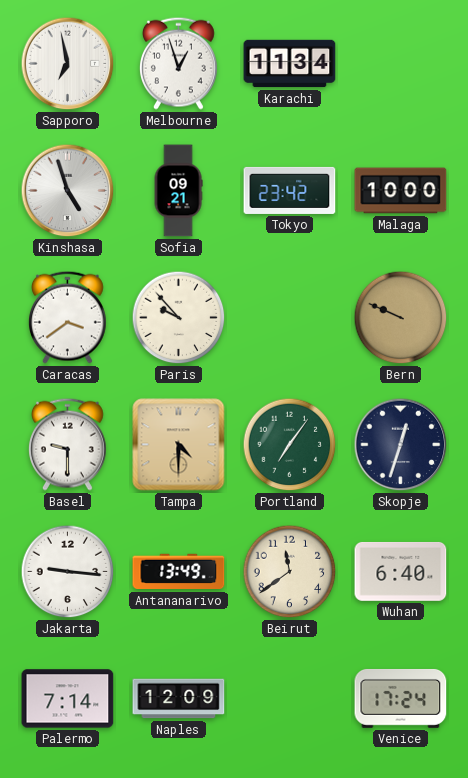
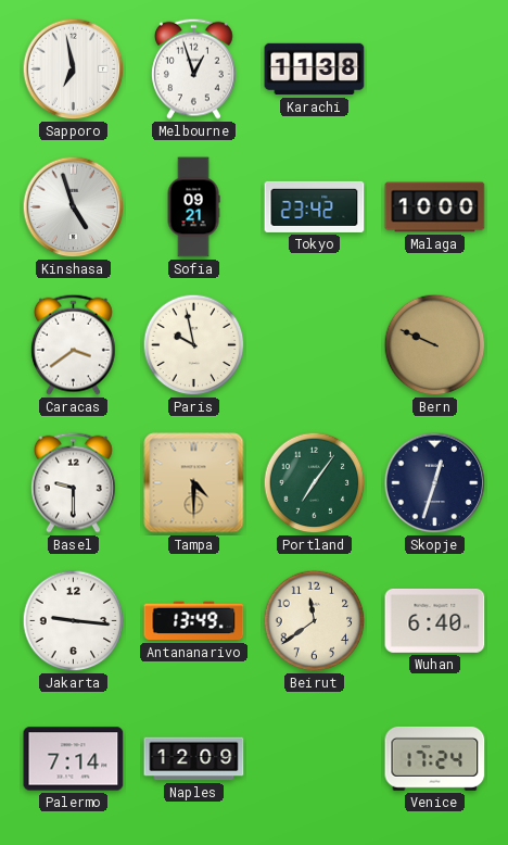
Karachi: 11:34 -> 11:38 (315, 70)
Paris: 9:53 -> 9:58 (194, 345)
